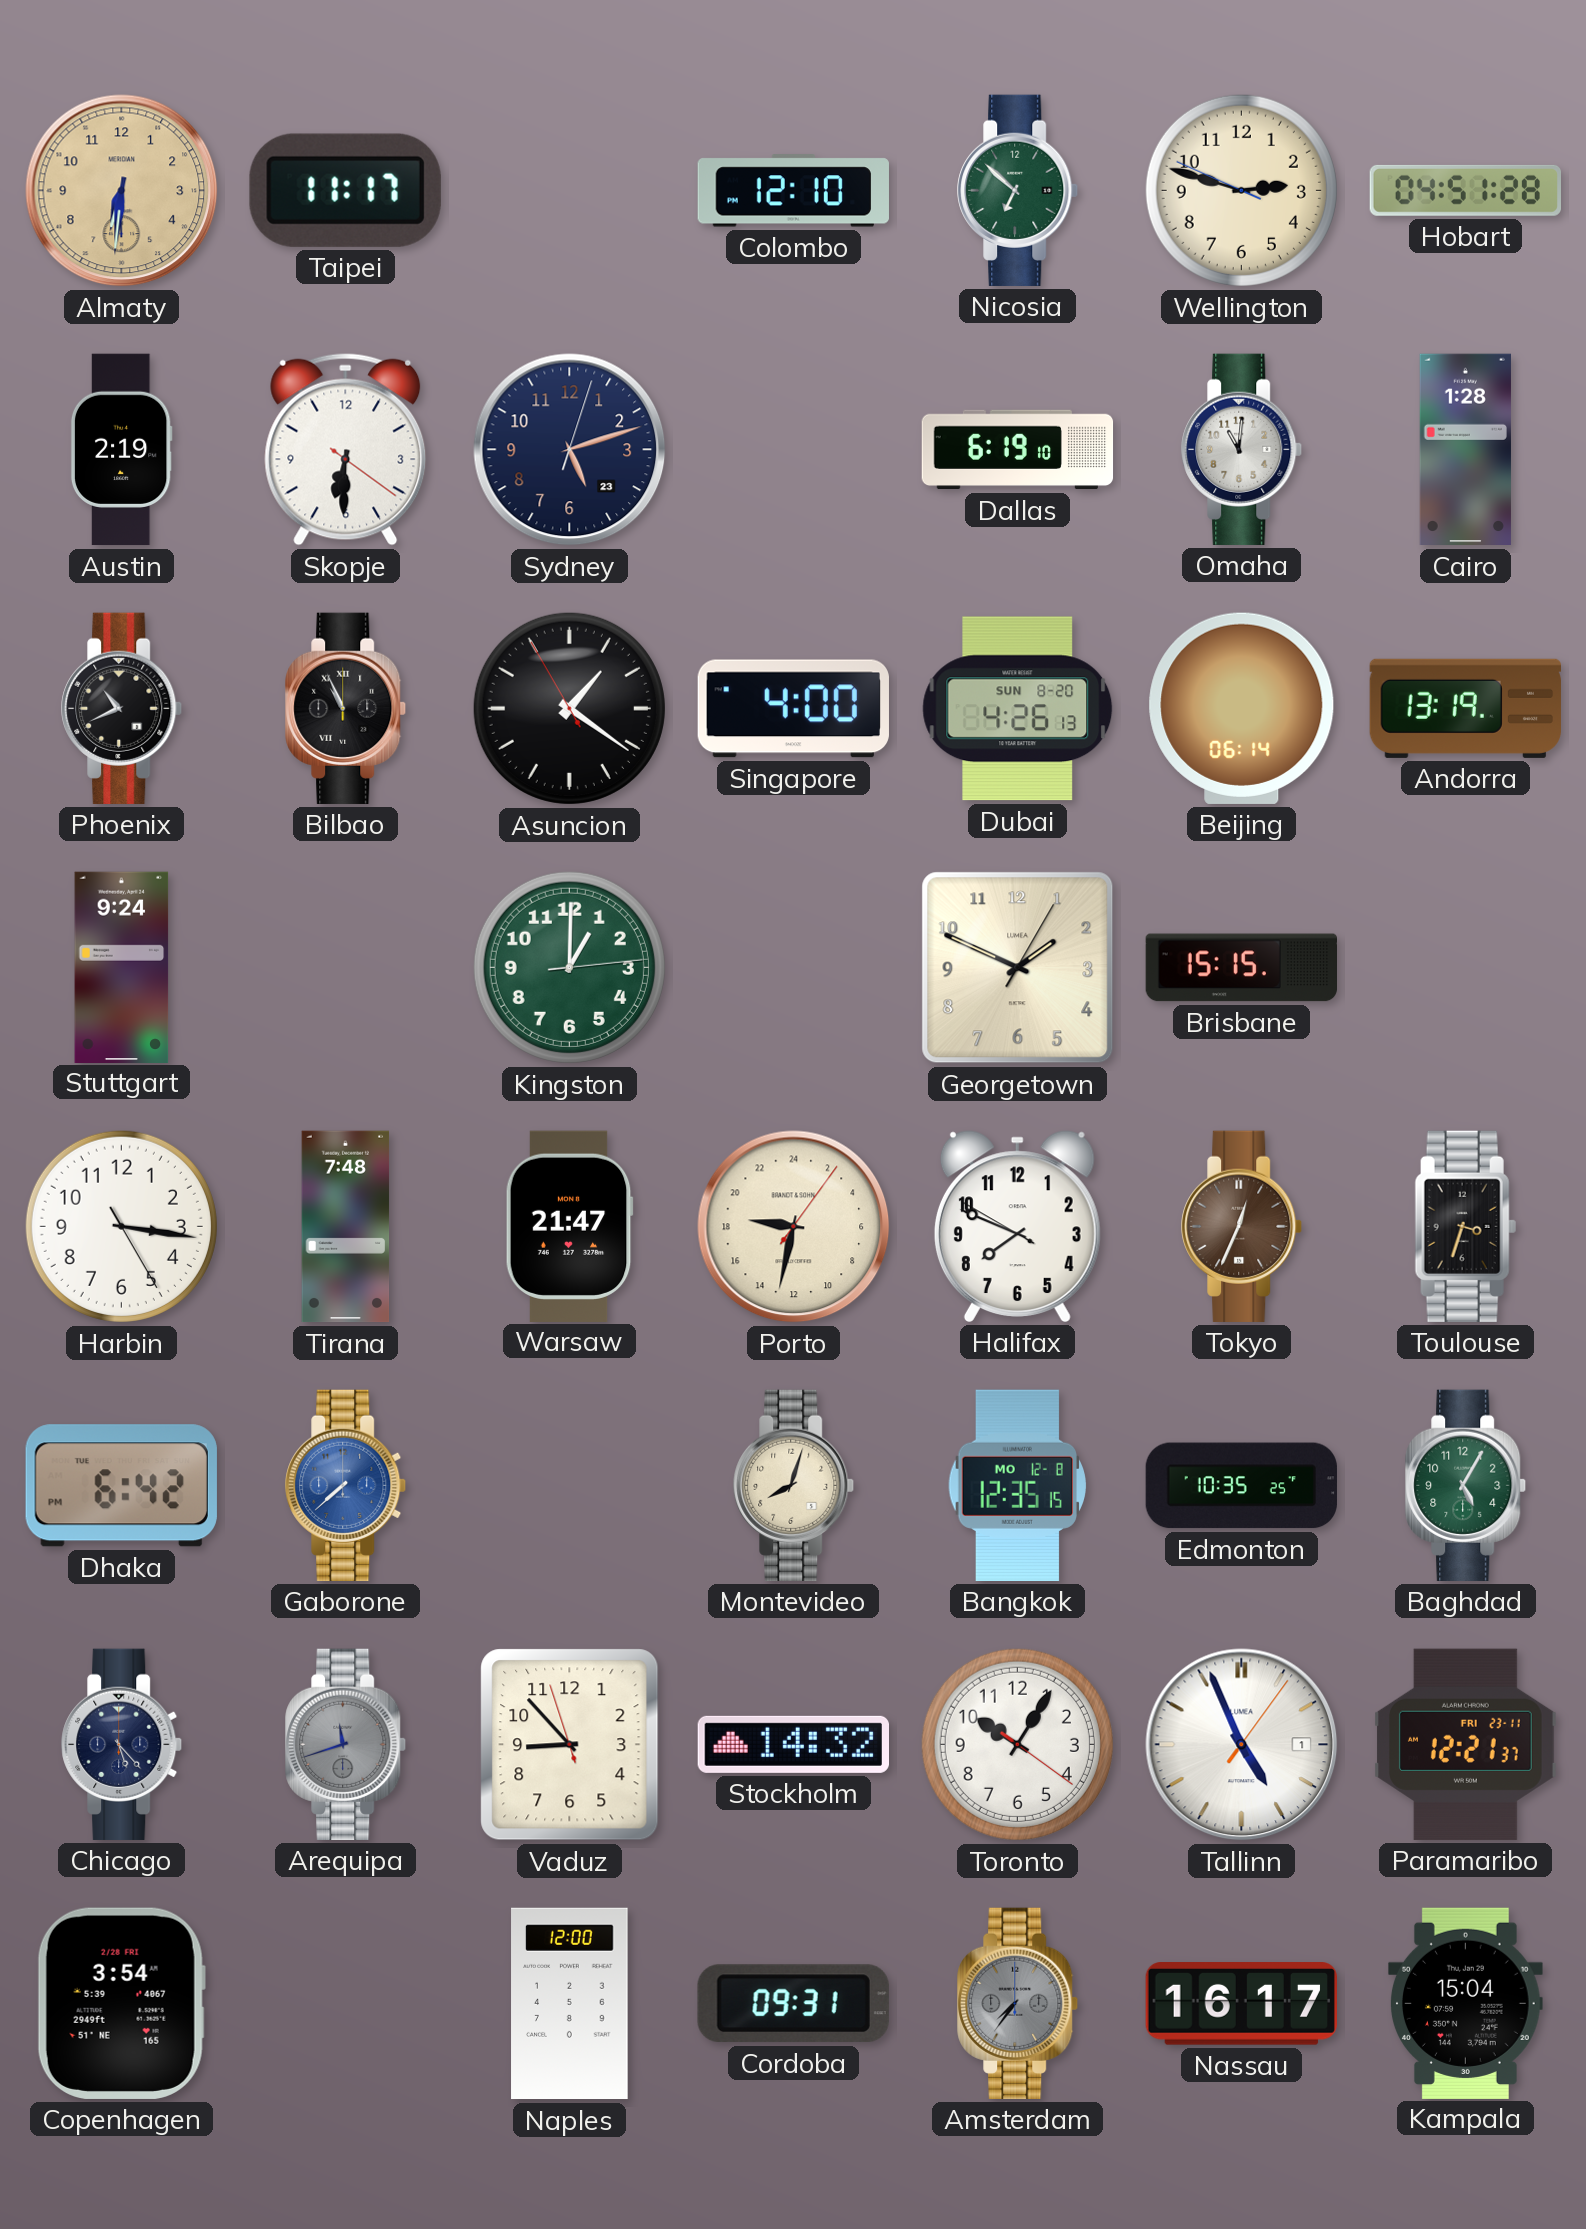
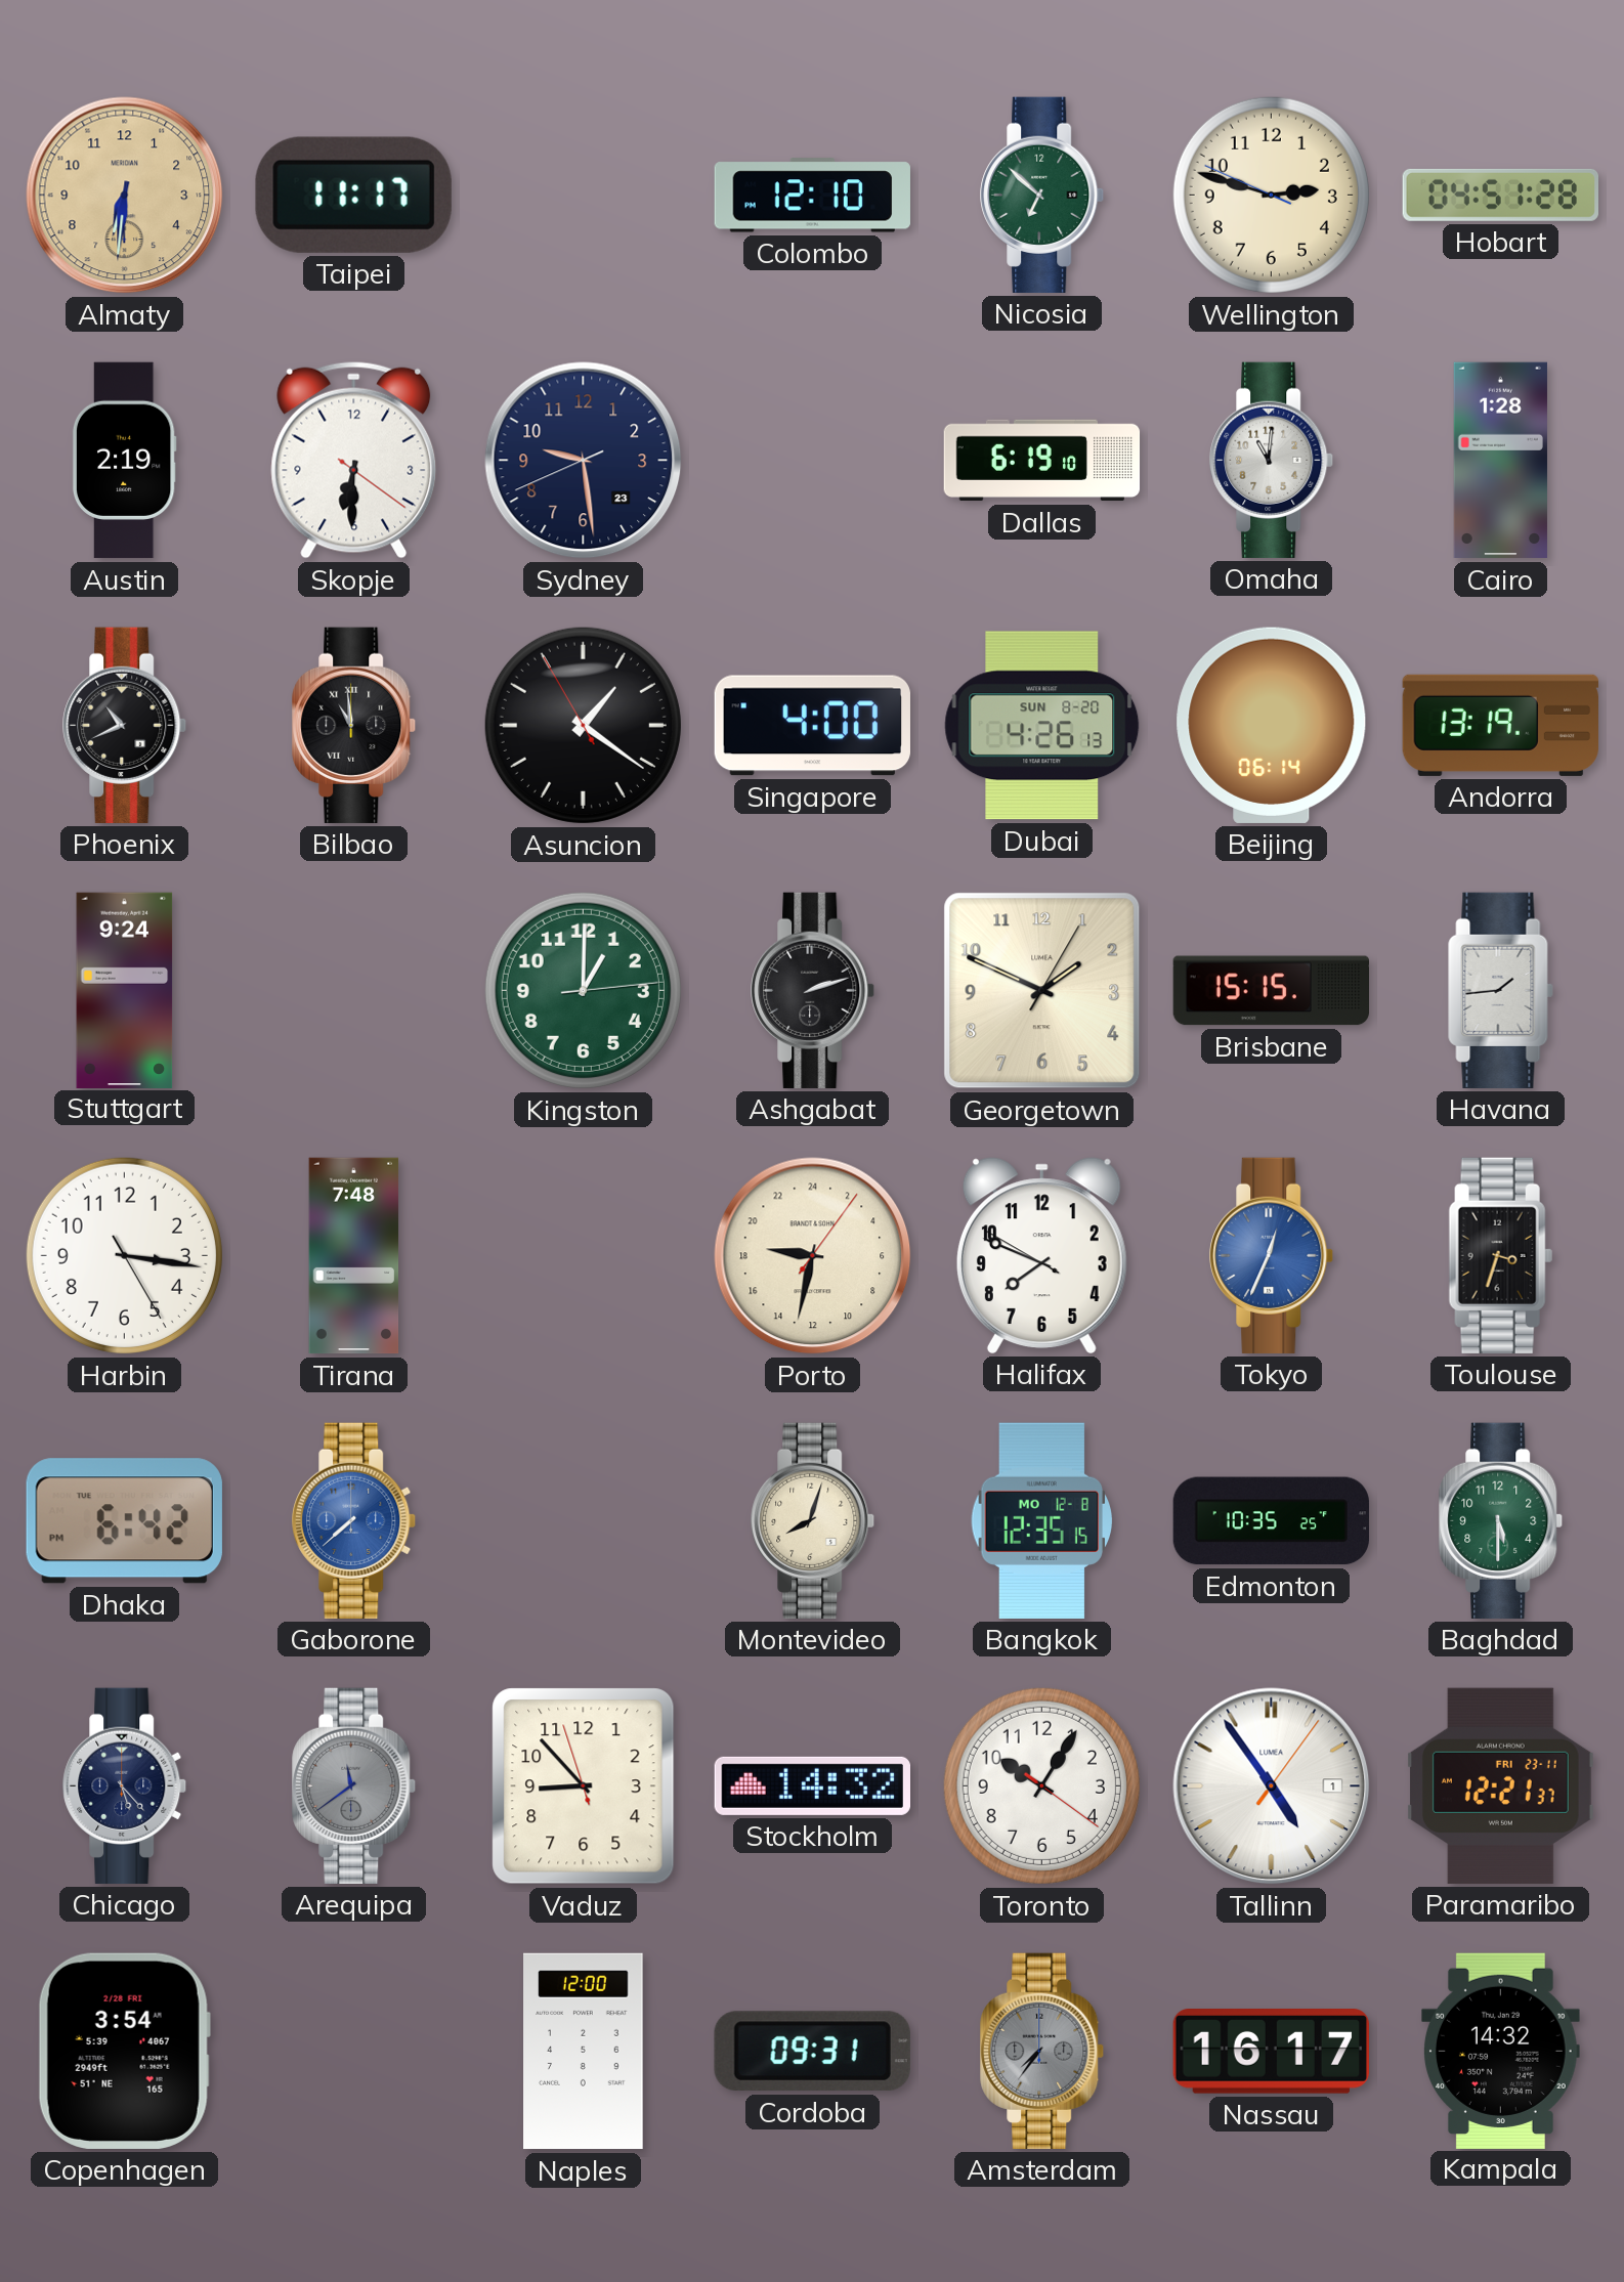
Sydney: 5:12 -> 9:28 (584, 461)
Bilbao: 10:56 -> 10:59 (354, 725)
Ashgabat: none -> 2:12 (813, 990)
Havana: none -> 1:44 (1501, 990)
Warsaw: 21:47 -> none (569, 1226)
Tokyo dial: brown -> blue (1272, 1255)
Baghdad: 5:05 -> 5:30 (1501, 1520)
Arequipa: 11:42 -> 11:39 (354, 1785)
Tallinn: 4:56 -> 4:54 (1272, 1786)
Kampala: 15:04 -> 14:32 (1501, 2051)
